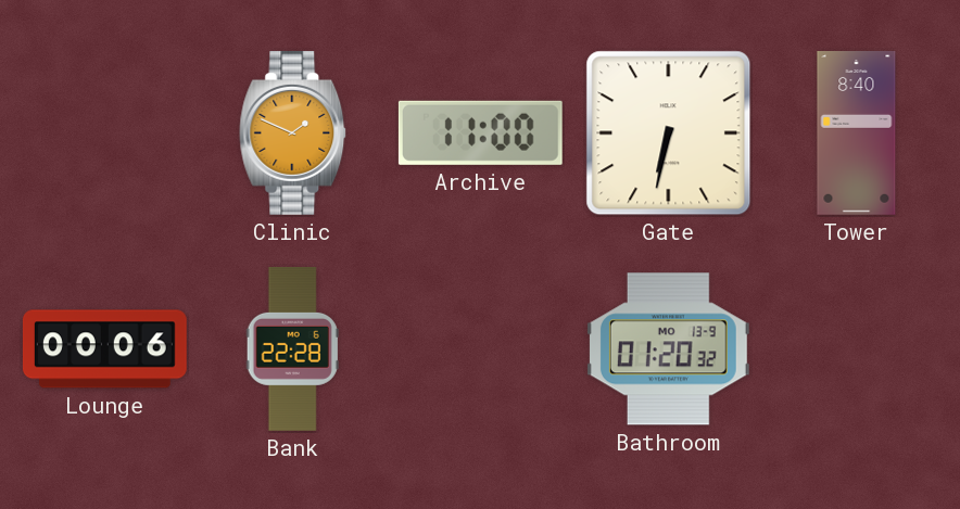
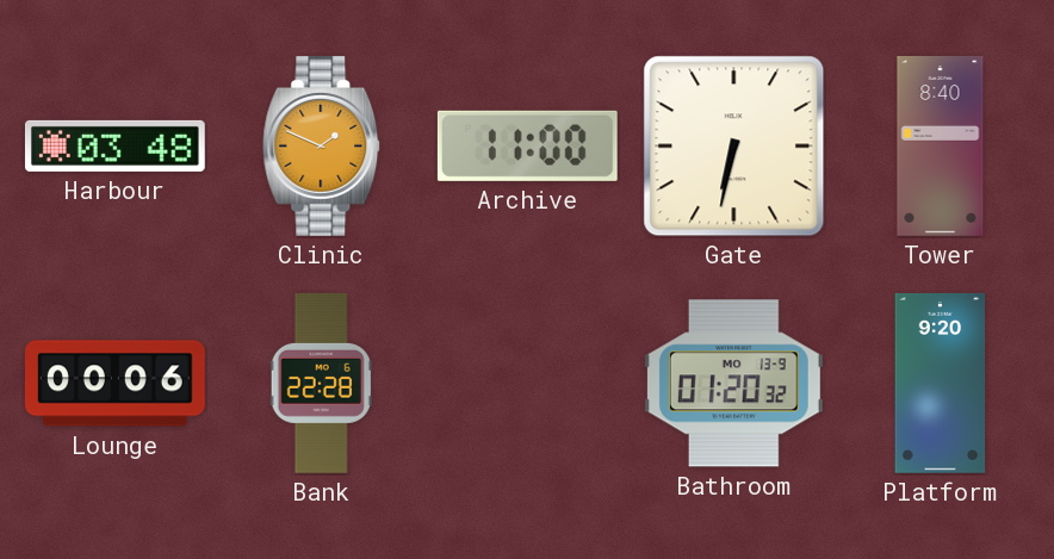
Harbour: none -> 03:48 (114, 145)
Platform: none -> 9:20 (941, 384)
